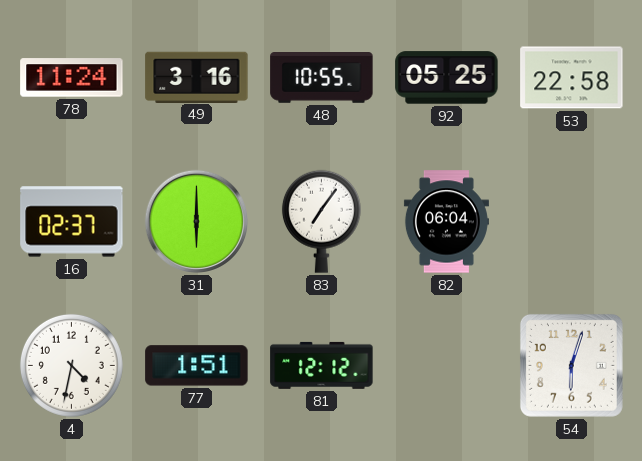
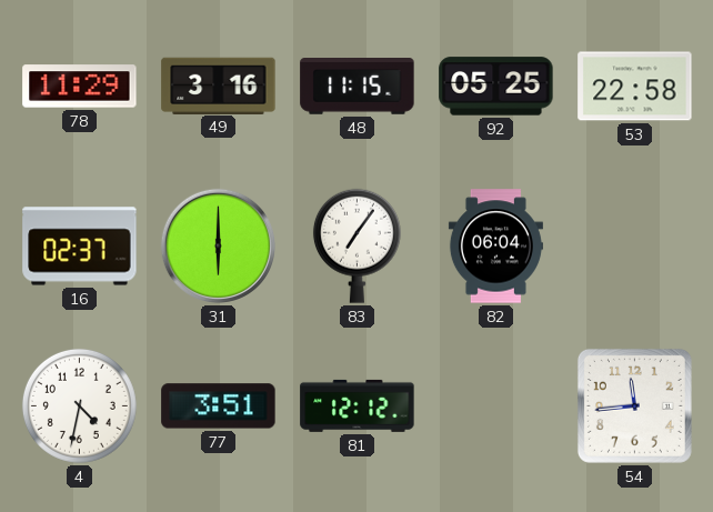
78: 11:24 -> 11:29 (80, 87)
48: 10:55 -> 11:15 (358, 87)
77: 1:51 -> 3:51 (219, 406)
54: 6:03 -> 11:44 (634, 405)
